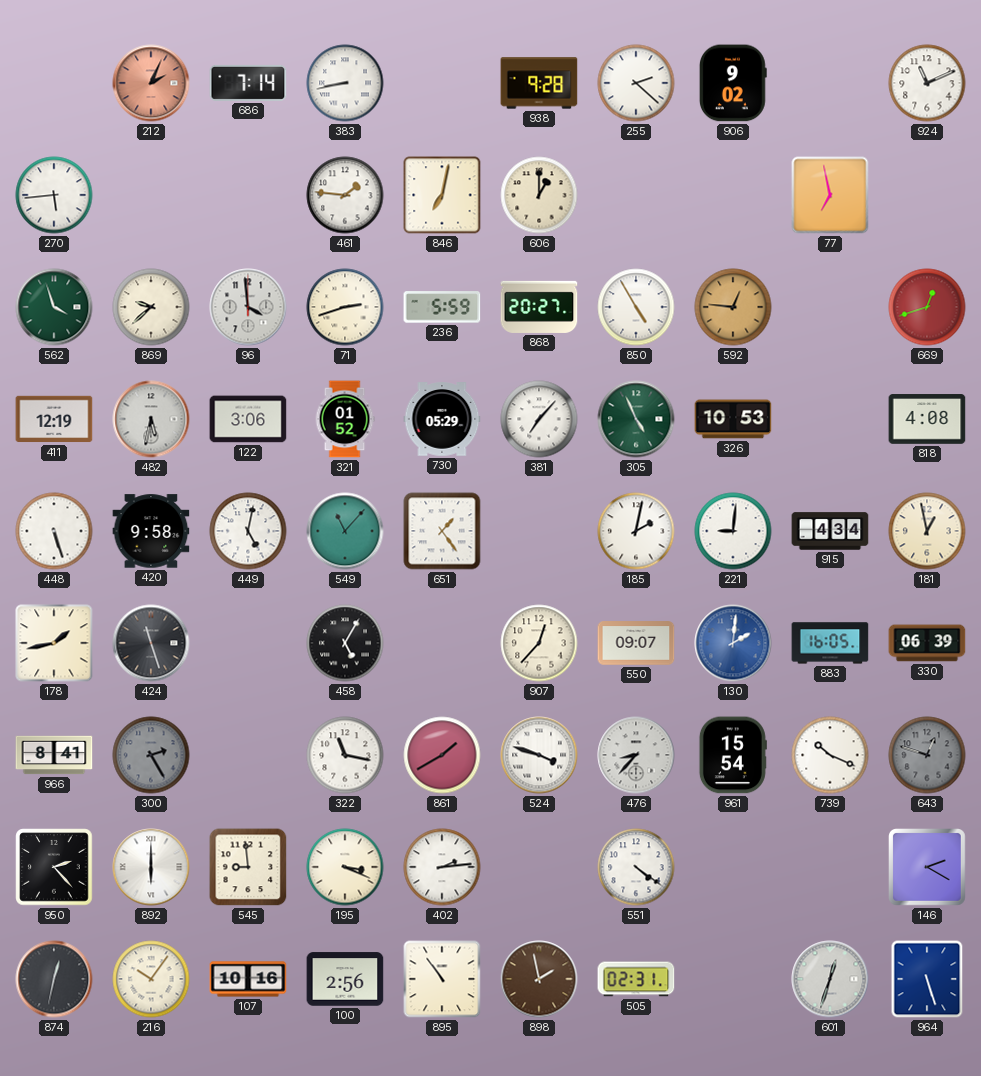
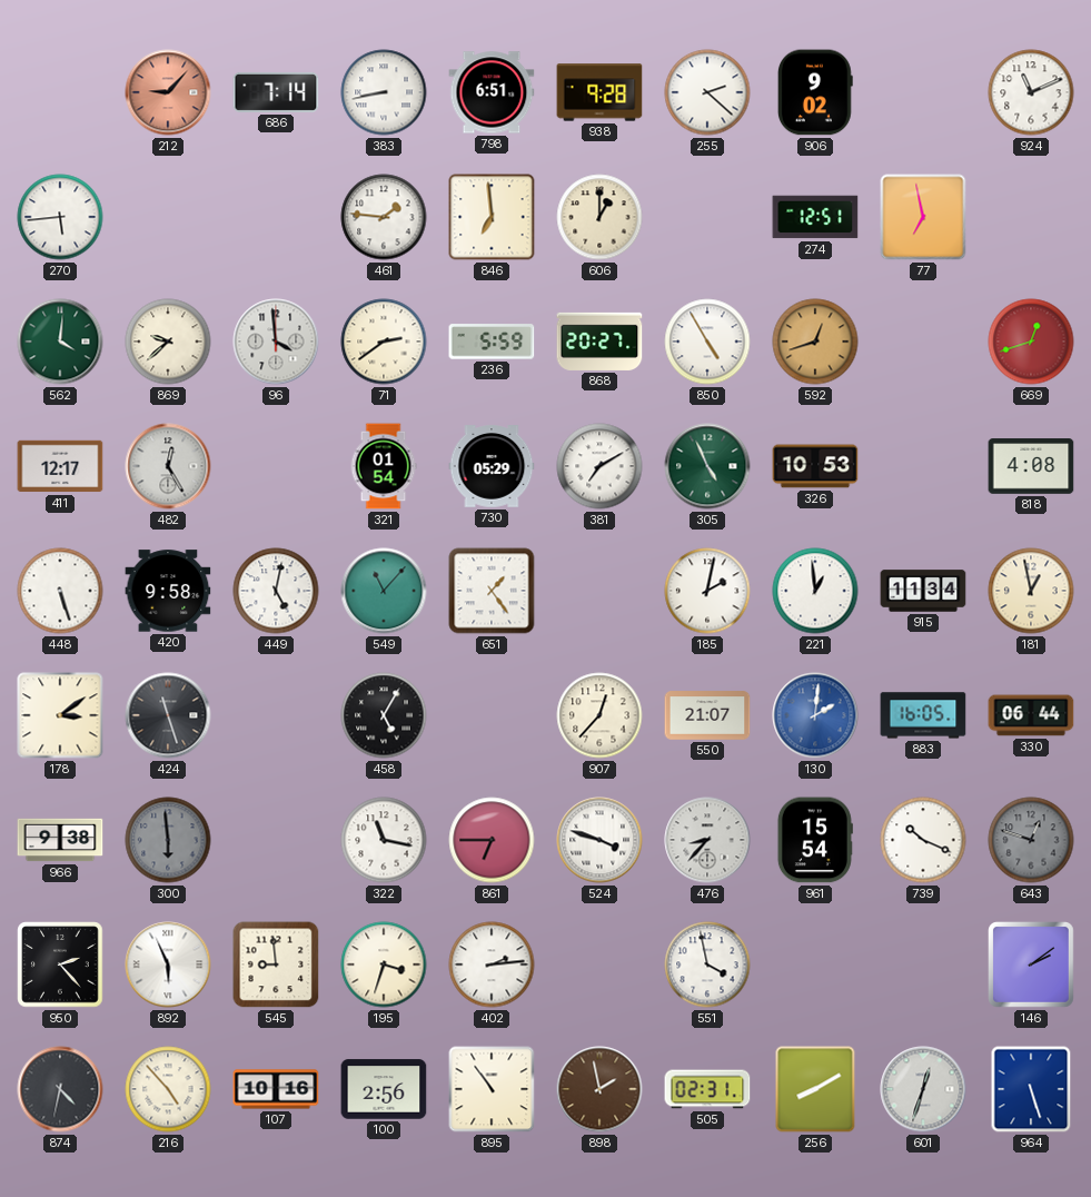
212: 2:04 -> 9:07 (168, 92)
798: none -> 6:51 (492, 92)
846: 7:02 -> 6:59 (492, 217)
274: none -> 12:51 (815, 217)
562: 3:57 -> 4:01 (60, 342)
71: 2:42 -> 2:39 (384, 342)
592: 12:46 -> 12:42 (815, 342)
411: 12:19 -> 12:17 (60, 466)
482: 5:32 -> 12:25 (168, 466)
122: 3:06 -> none (248, 419)
321: 01:52 -> 01:54 (384, 466)
381: 7:07 -> 7:10 (599, 466)
221: 9:01 -> 12:59 (815, 591)
915: 4:34 -> 11:34 (923, 591)
178: 1:43 -> 3:09 (60, 715)
550: 09:07 -> 21:07 (707, 715)
330: 06:39 -> 06:44 (1031, 715)
966: 8:41 -> 9:38 (60, 840)
300: 2:25 -> 5:59 (168, 840)
861: 1:40 -> 6:45 (492, 840)
892: 6:00 -> 5:56 (168, 964)
195: 3:19 -> 3:33 (384, 964)
551: 4:21 -> 3:58 (707, 964)
146: 2:20 -> 2:09 (1032, 966)
874: 12:32 -> 4:32 (60, 1089)
216: 10:06 -> 4:53 (168, 1089)
256: none -> 8:10 (815, 1089)
